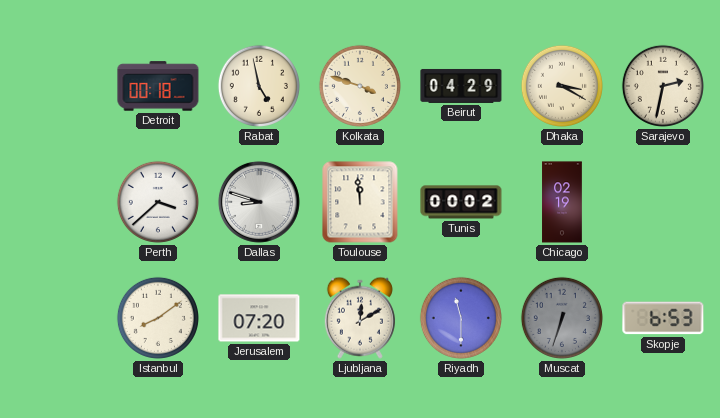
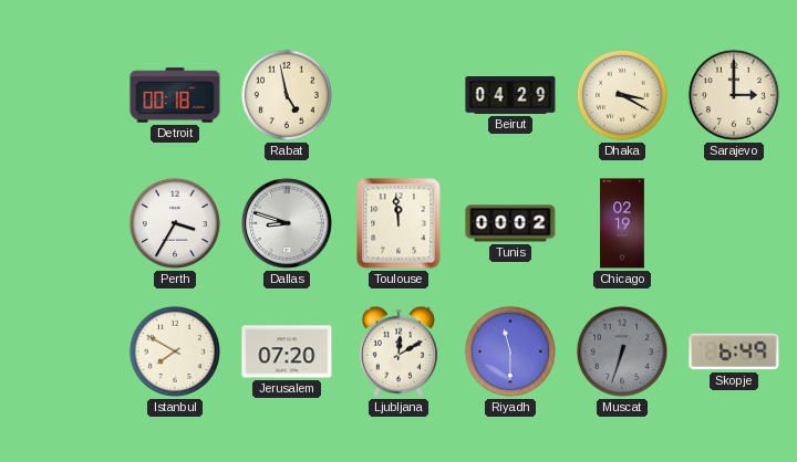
Kolkata: 3:48 -> none (360, 86)
Sarajevo: 2:32 -> 3:00 (734, 95)
Perth: 3:38 -> 3:35 (175, 223)
Istanbul: 8:09 -> 7:50 (175, 351)
Skopje: 6:53 -> 6:49 (734, 351)
